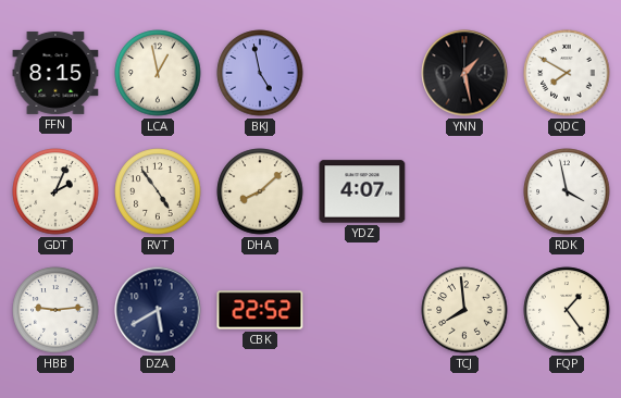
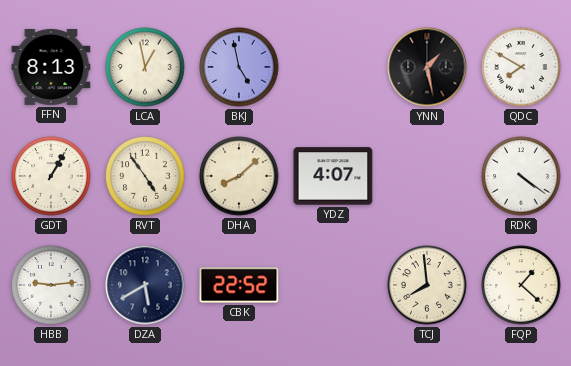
FFN: 8:15 -> 8:13 (51, 67)
GDT: 2:04 -> 1:05 (51, 176)
RDK: 3:58 -> 4:21 (521, 176)
FQP: 1:24 -> 1:22 (521, 285)
